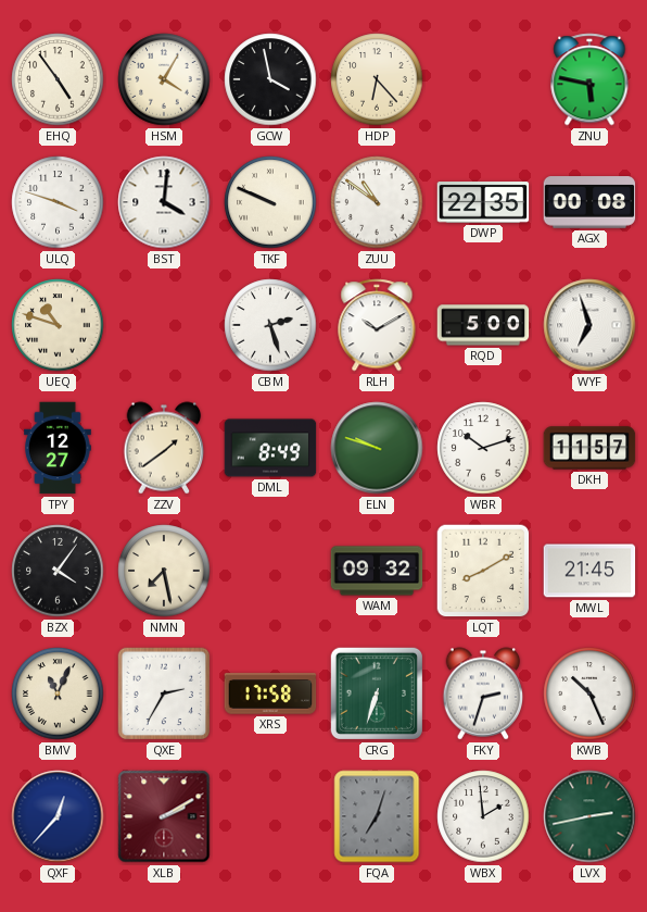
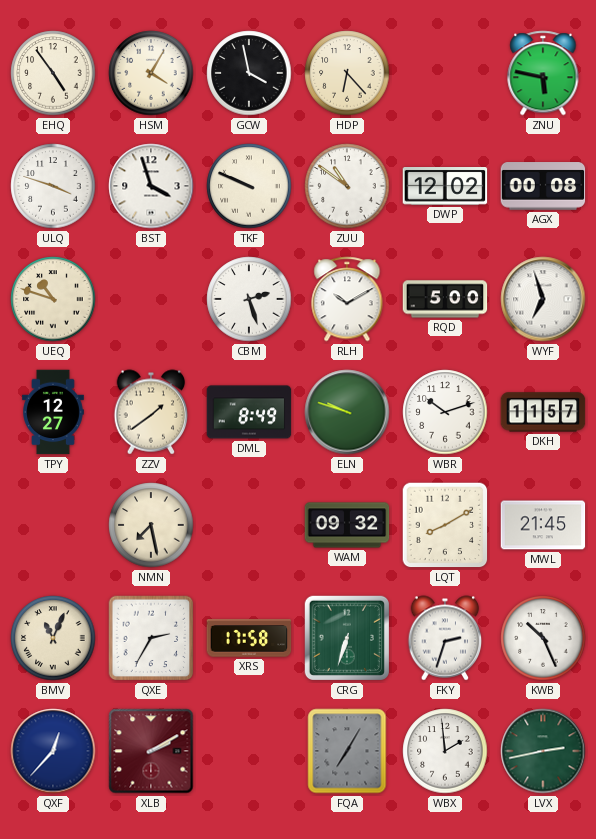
BST: 4:01 -> 3:57 (151, 186)
DWP: 22:35 -> 12:02 (445, 187)
BZX: 4:06 -> none (58, 571)
FQA: 7:03 -> 7:05 (347, 751)
